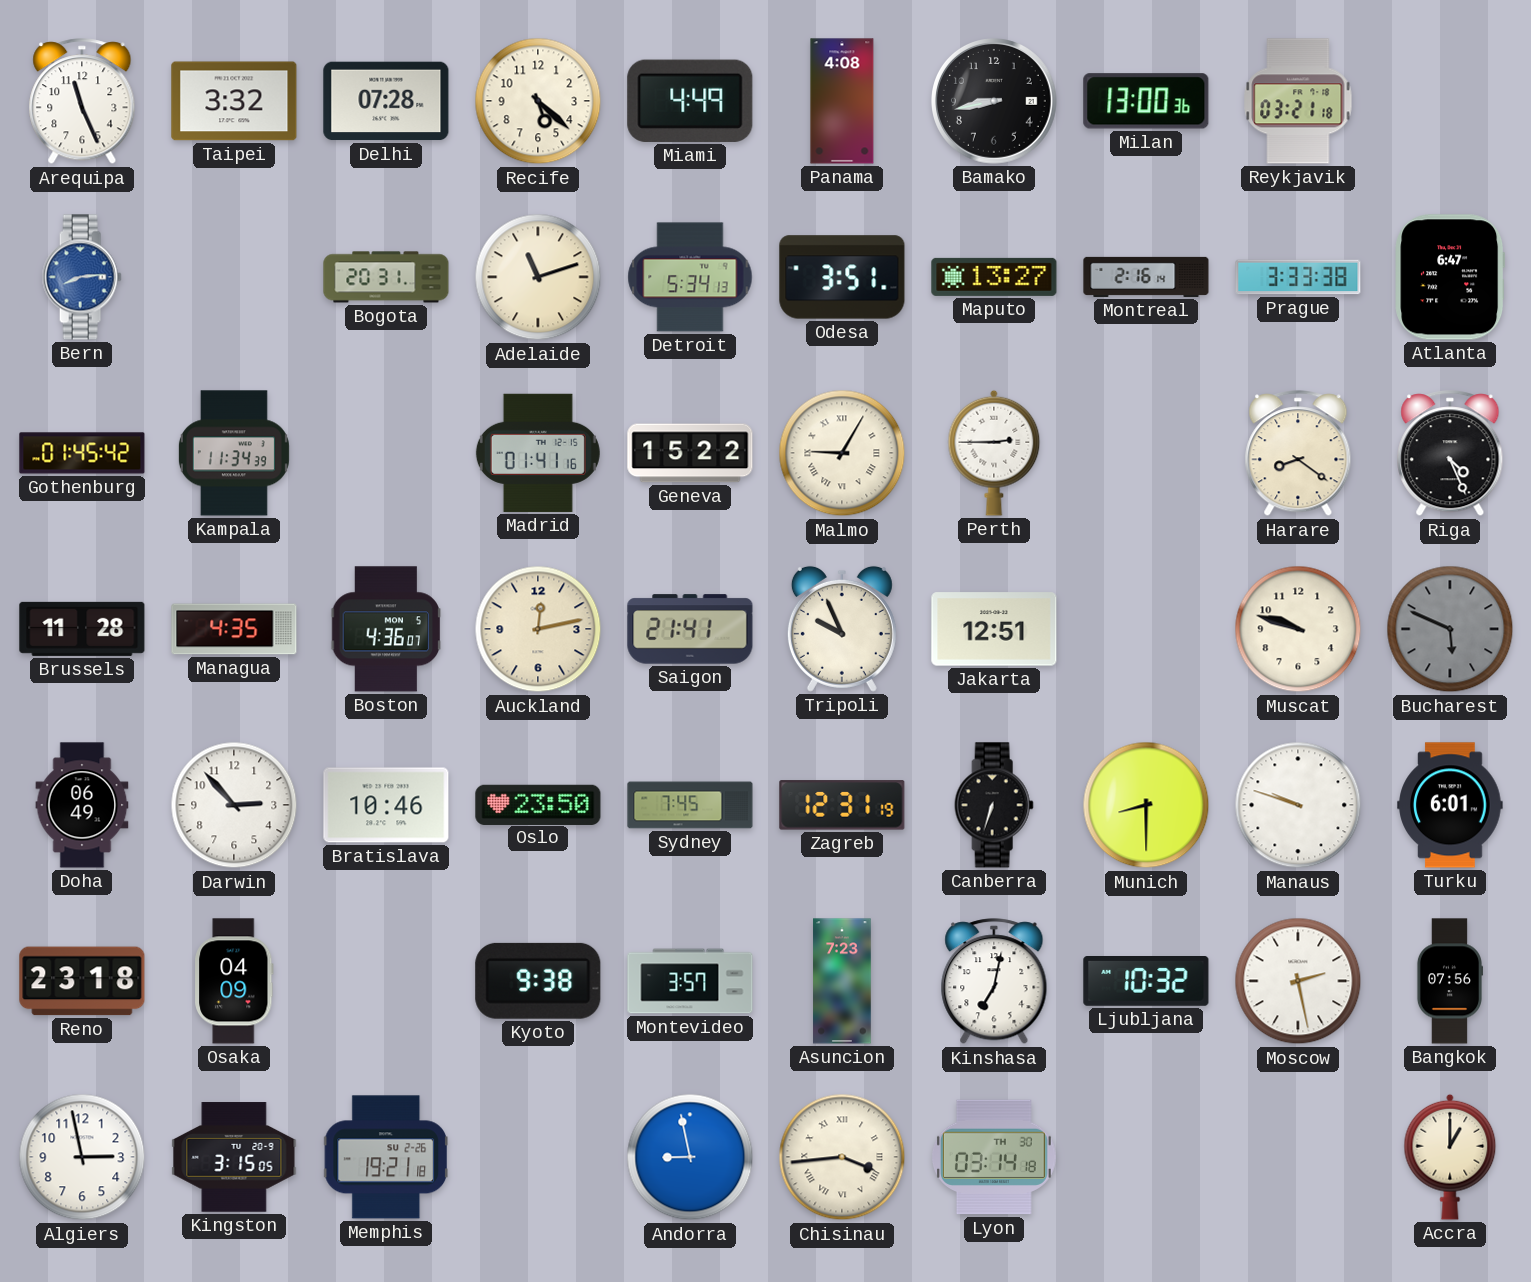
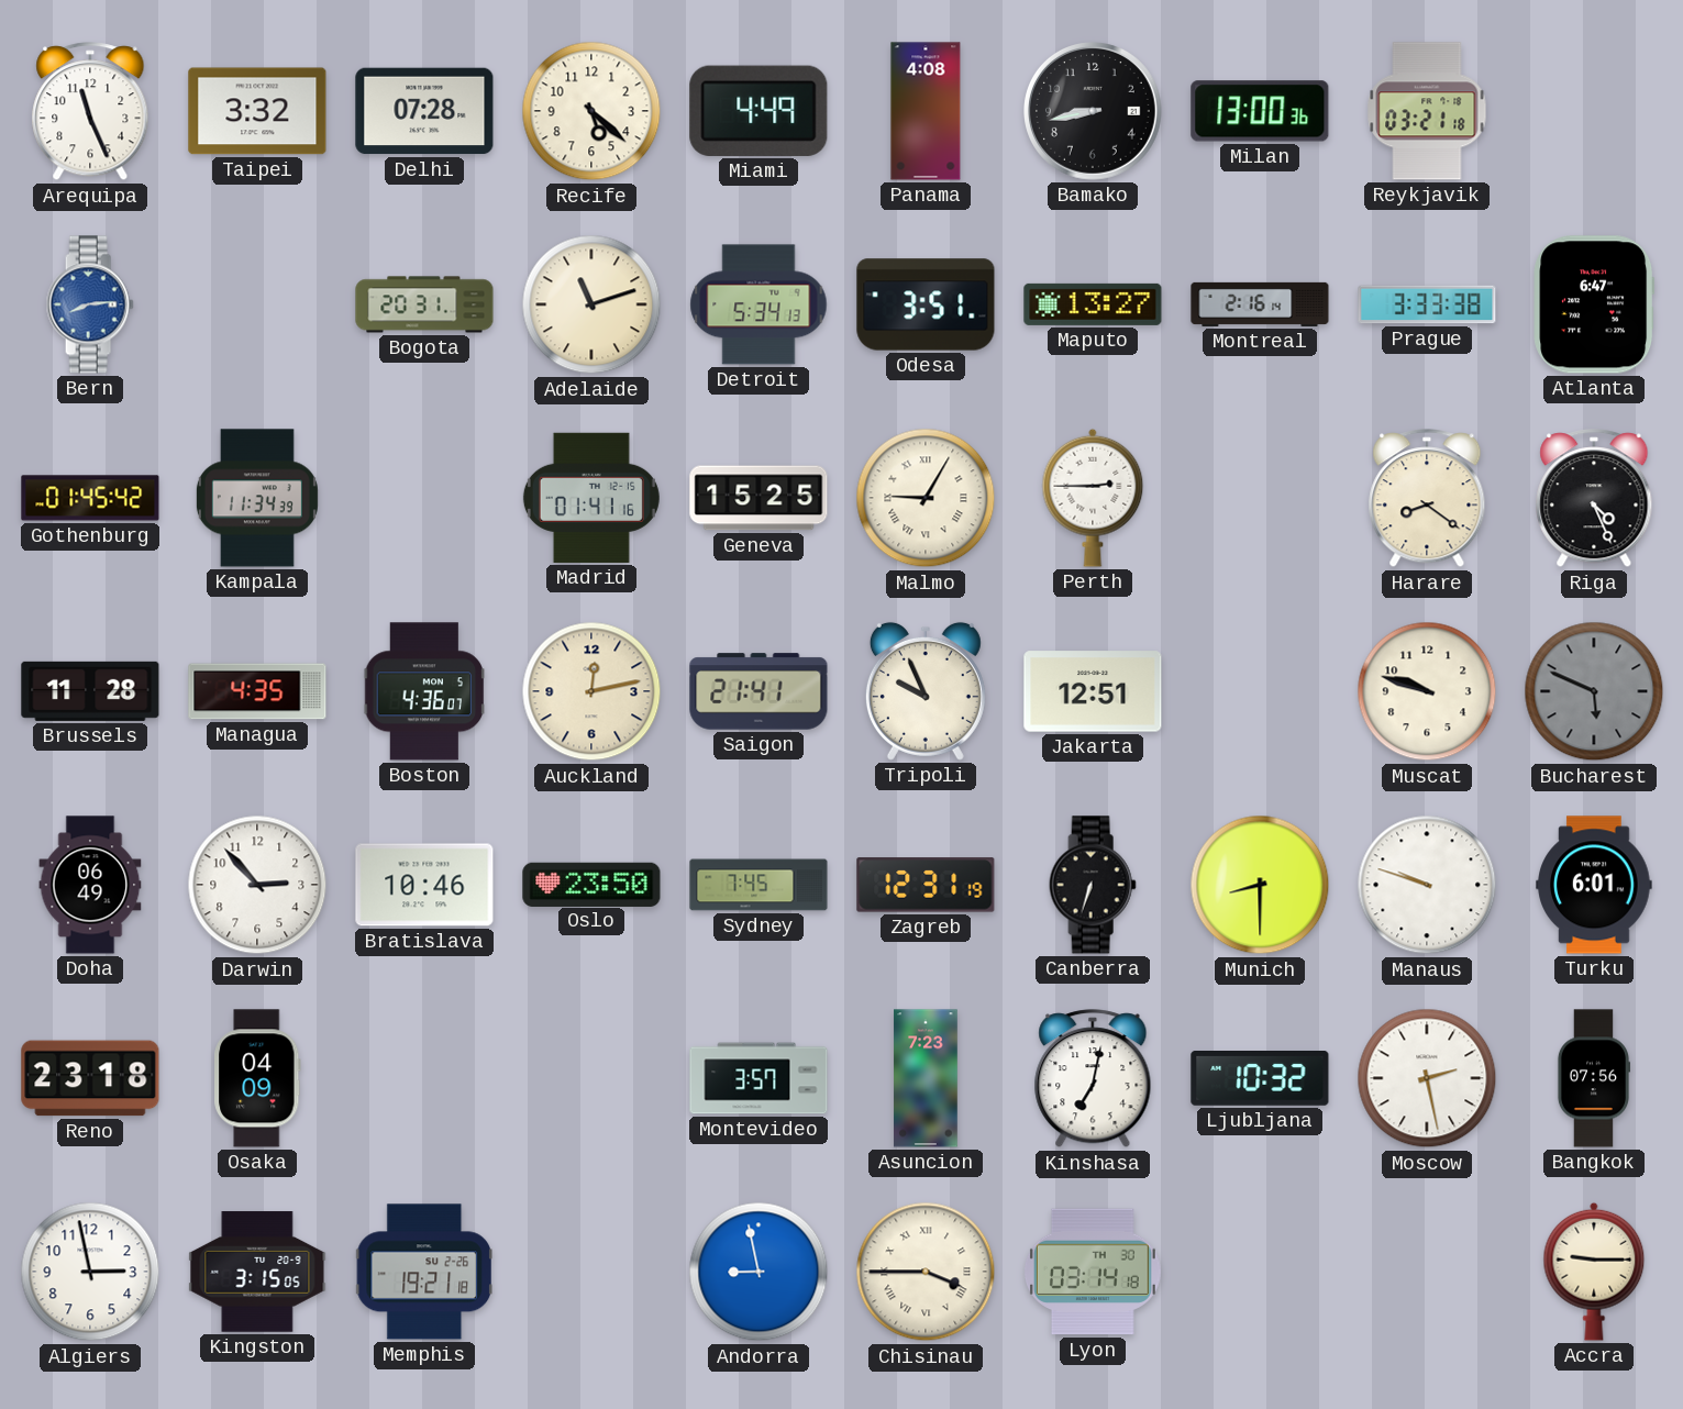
Geneva: 15:22 -> 15:25 (759, 498)
Kyoto: 9:38 -> none (538, 981)
Chisinau: 3:44 -> 3:45 (926, 1272)
Accra: 1:00 -> 9:15 (1594, 1272)
